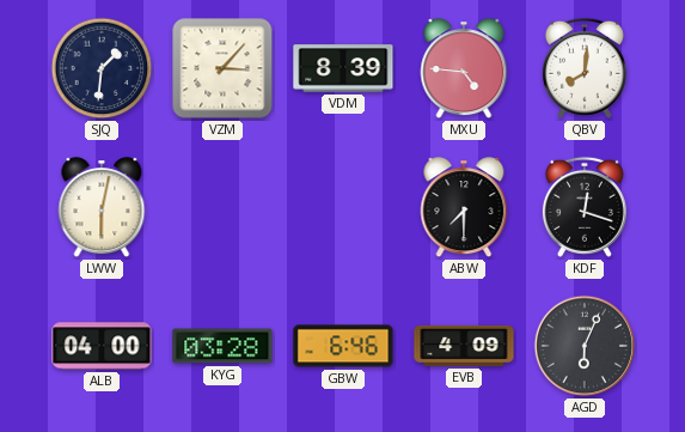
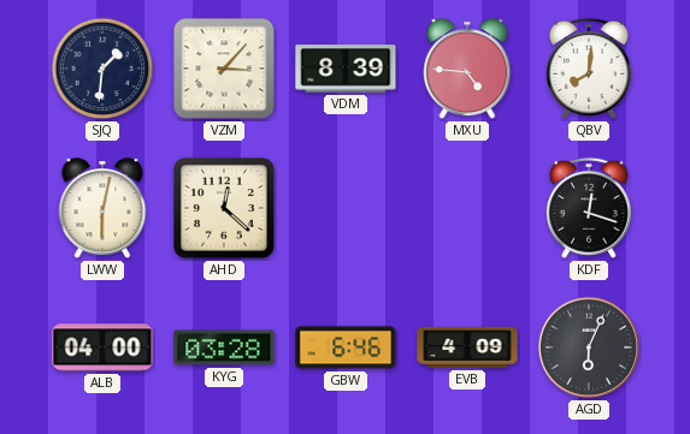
AHD: none -> 12:22 (224, 208)
ABW: 7:30 -> none (464, 208)
